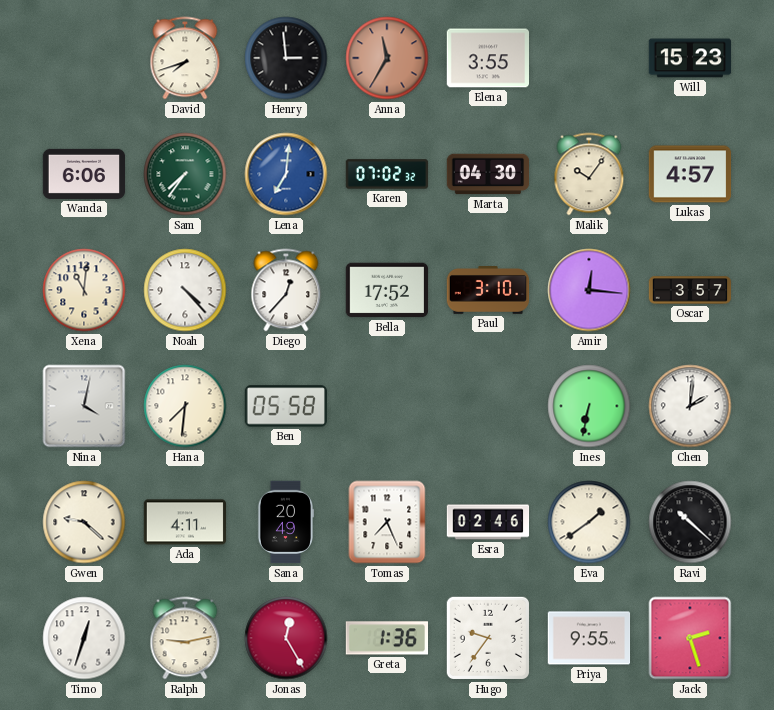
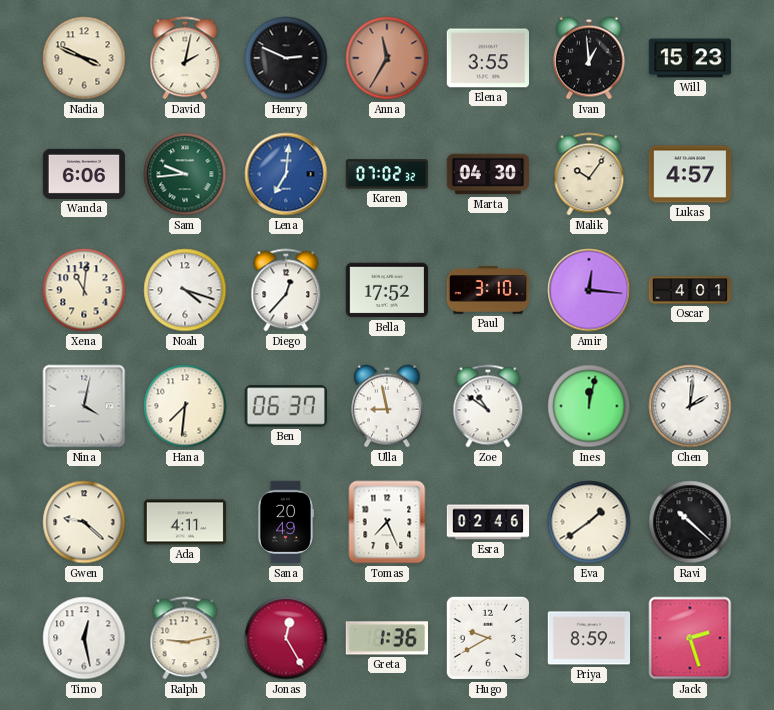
Nadia: none -> 3:49 (84, 58)
David: 7:42 -> 2:02 (185, 58)
Henry: 2:59 -> 2:49 (286, 58)
Ivan: none -> 12:59 (590, 58)
Sam: 7:36 -> 9:44 (185, 174)
Noah: 4:23 -> 4:18 (185, 290)
Oscar: 3:57 -> 4:01 (690, 290)
Ben: 05:58 -> 06:37 (285, 406)
Ulla: none -> 8:58 (388, 406)
Zoe: none -> 10:51 (488, 406)
Ines: 6:32 -> 12:02 (589, 406)
Timo: 12:33 -> 12:28 (84, 638)
Hugo: 9:36 -> 9:40 (488, 638)
Priya: 9:55 -> 8:59 (589, 638)
